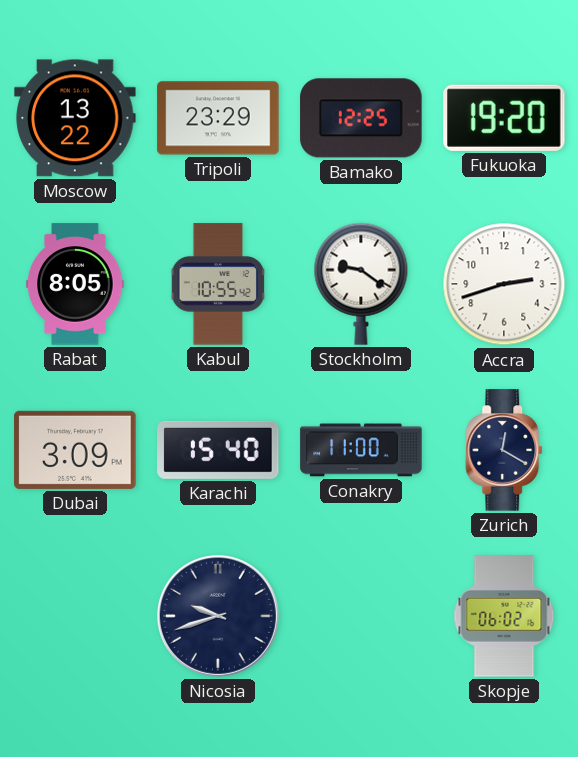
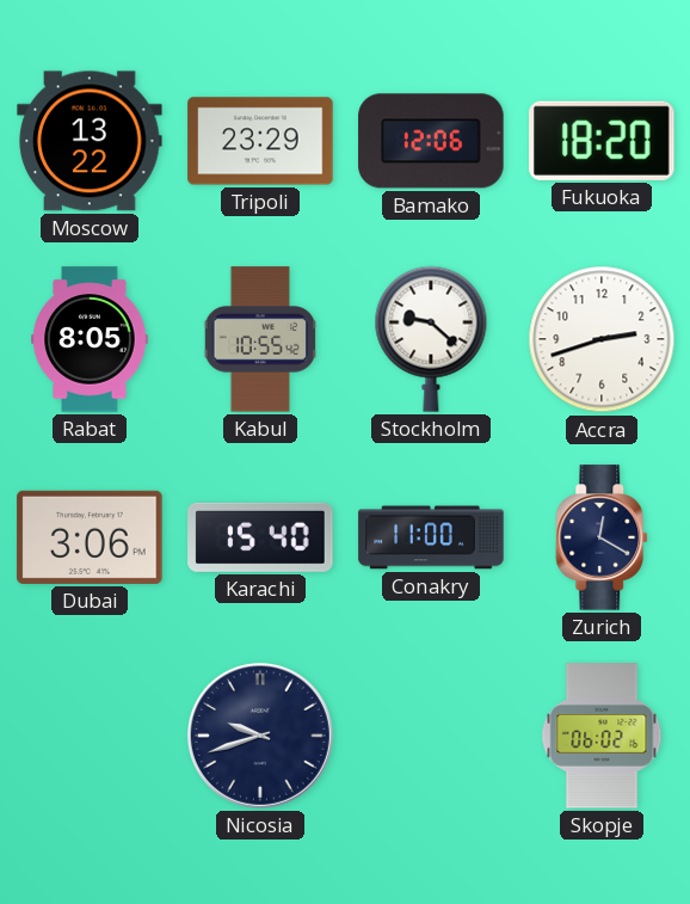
Bamako: 12:25 -> 12:06 (431, 141)
Fukuoka: 19:20 -> 18:20 (603, 141)
Stockholm: 9:21 -> 9:22 (431, 339)
Dubai: 3:09 -> 3:06 (90, 537)
